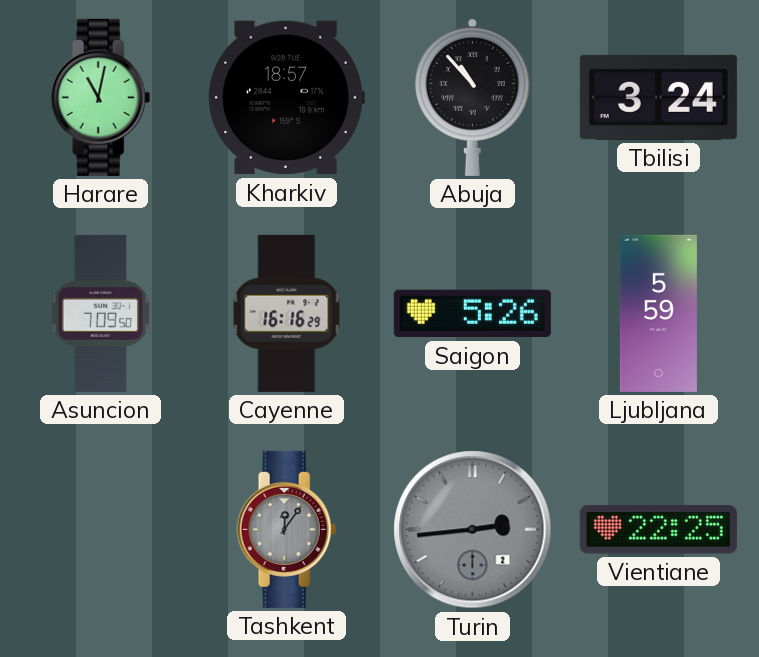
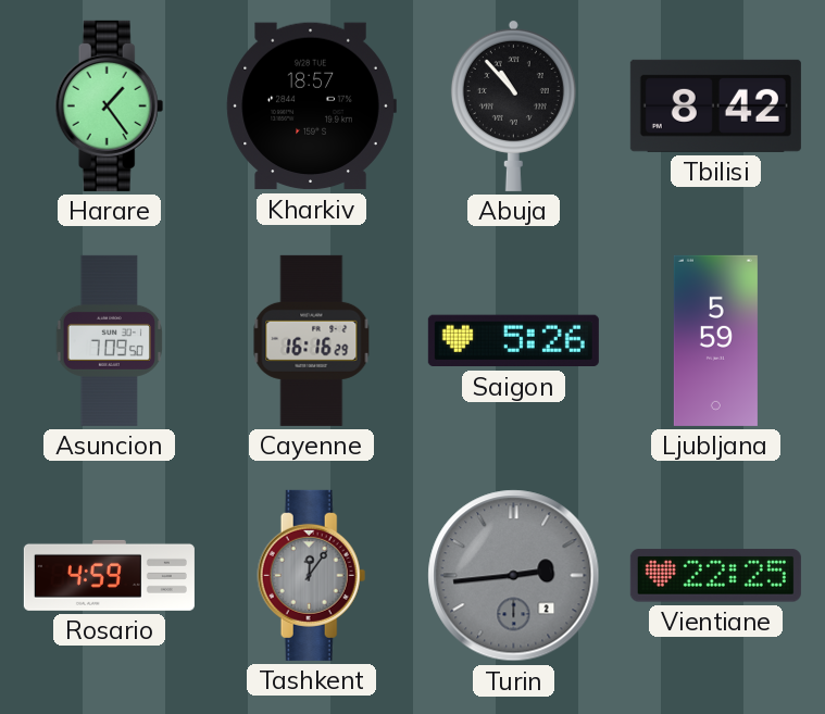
Harare: 11:02 -> 1:24 (110, 105)
Tbilisi: 3:24 -> 8:42 (715, 105)
Rosario: none -> 4:59 (109, 575)
